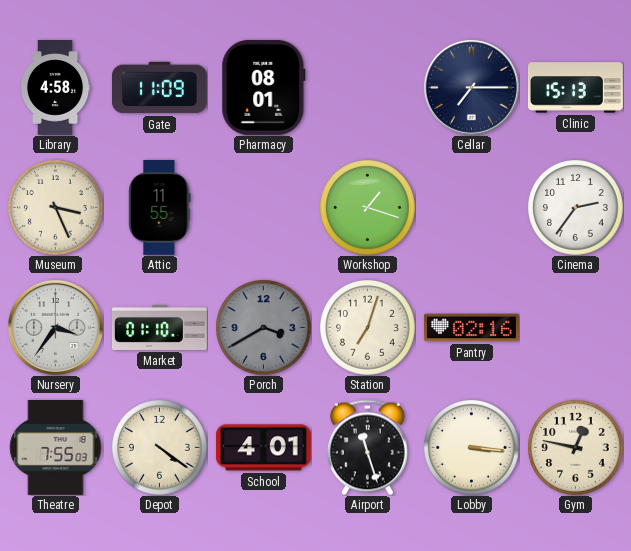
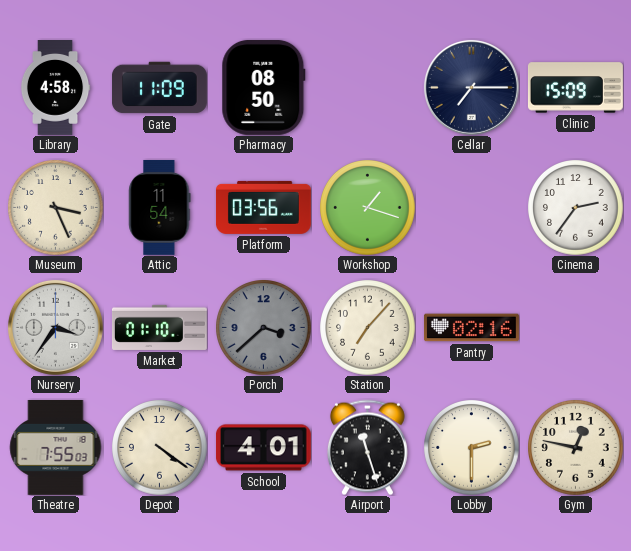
Pharmacy: 08:01 -> 08:50 (264, 87)
Clinic: 15:13 -> 15:09 (575, 88)
Attic: 11:55 -> 11:54 (160, 207)
Platform: none -> 03:56 (263, 207)
Porch: 3:40 -> 3:38 (263, 327)
Station: 7:03 -> 7:07 (367, 327)
Lobby: 3:16 -> 2:30 (471, 447)
